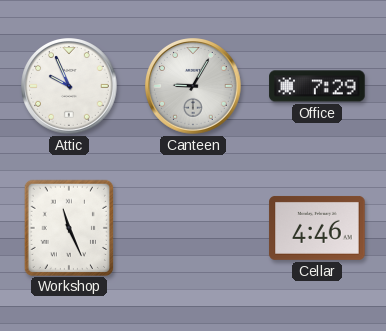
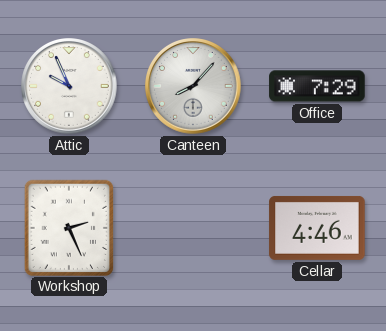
Canteen: 9:05 -> 8:07 (193, 86)
Workshop: 11:26 -> 2:26 (68, 227)
